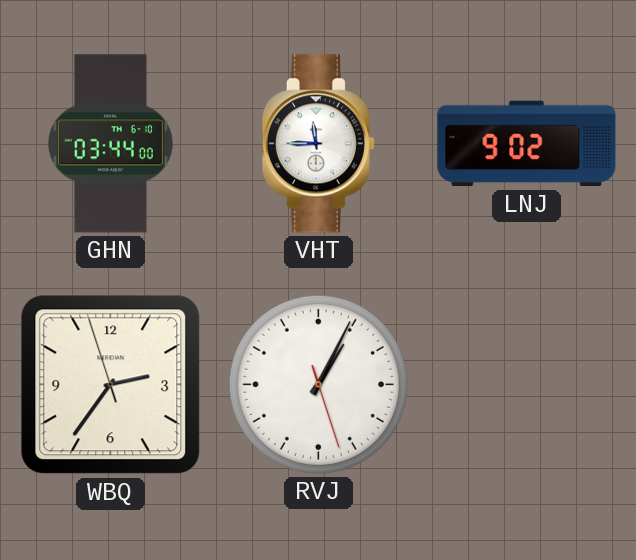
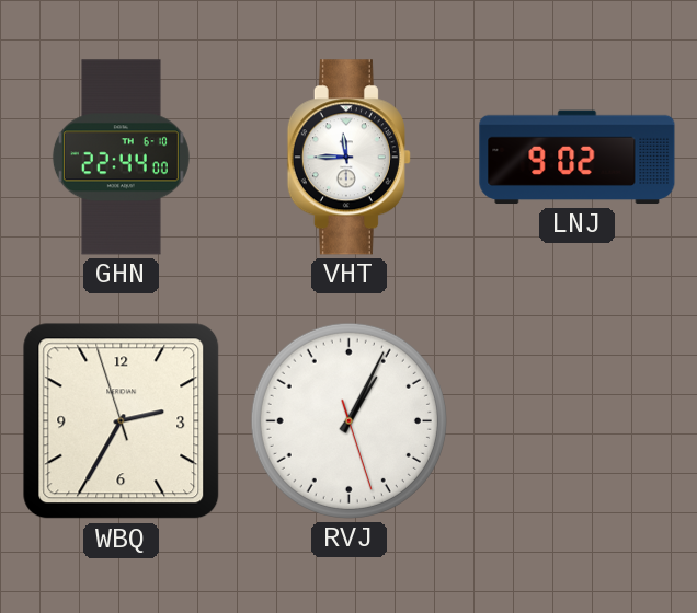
GHN: 03:44 -> 22:44 (121, 158)
WBQ: 2:35 -> 2:34 (122, 421)
